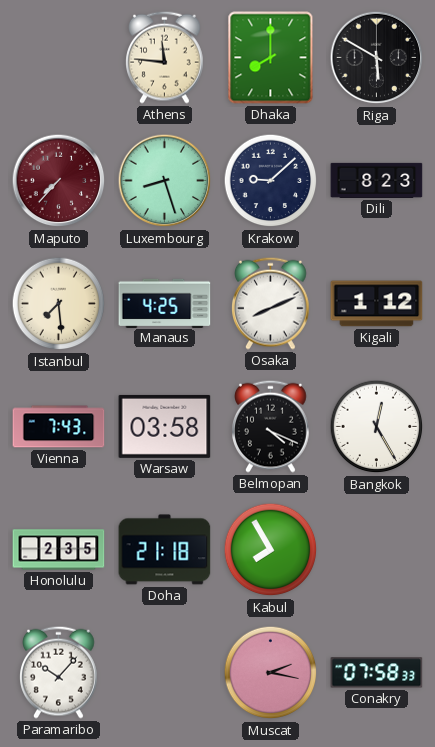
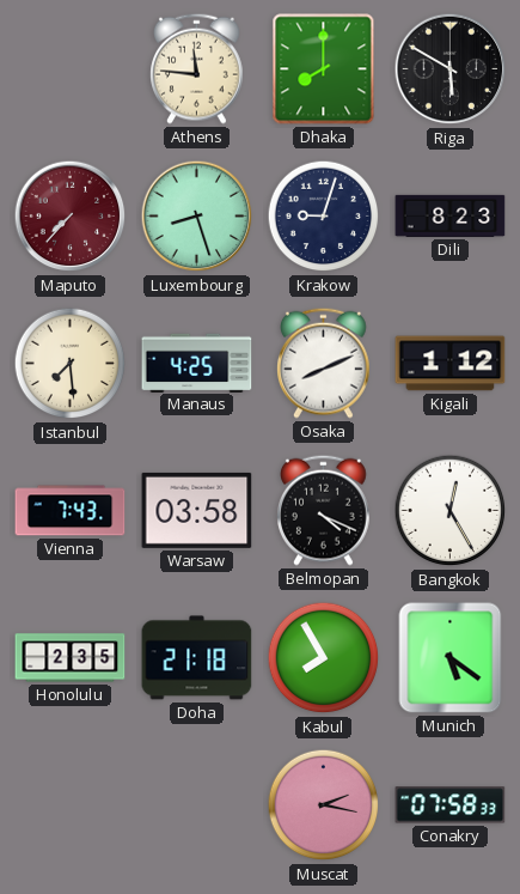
Krakow: 9:08 -> 9:03 (324, 217)
Munich: none -> 5:21 (451, 658)
Paramaribo: 10:07 -> none (59, 672)
